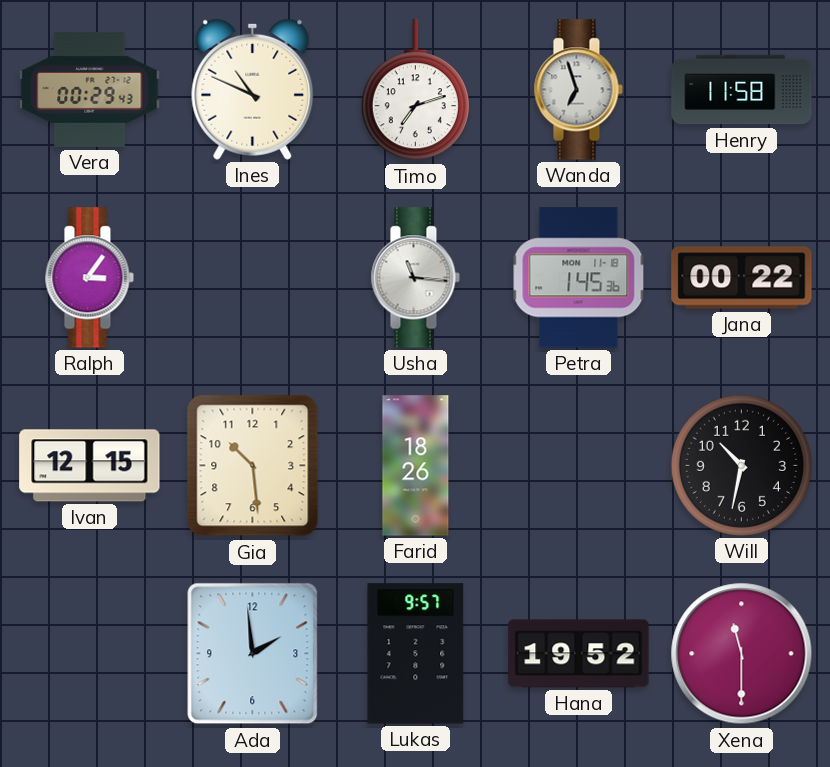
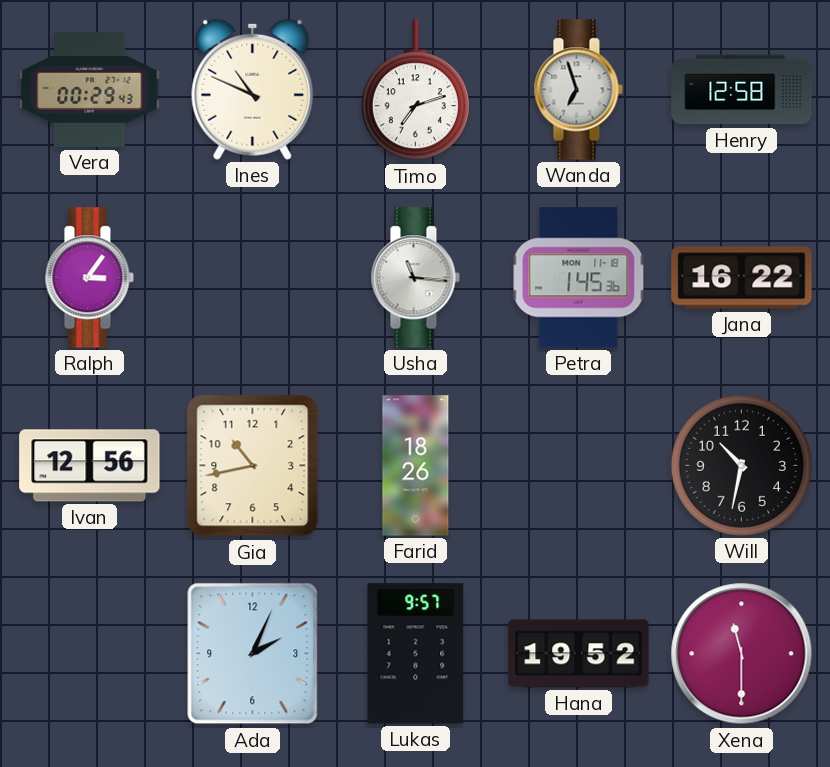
Henry: 11:58 -> 12:58 (742, 90)
Jana: 00:22 -> 16:22 (742, 278)
Ivan: 12:15 -> 12:56 (90, 466)
Gia: 10:29 -> 10:43 (253, 466)
Ada: 1:59 -> 2:04 (253, 654)
